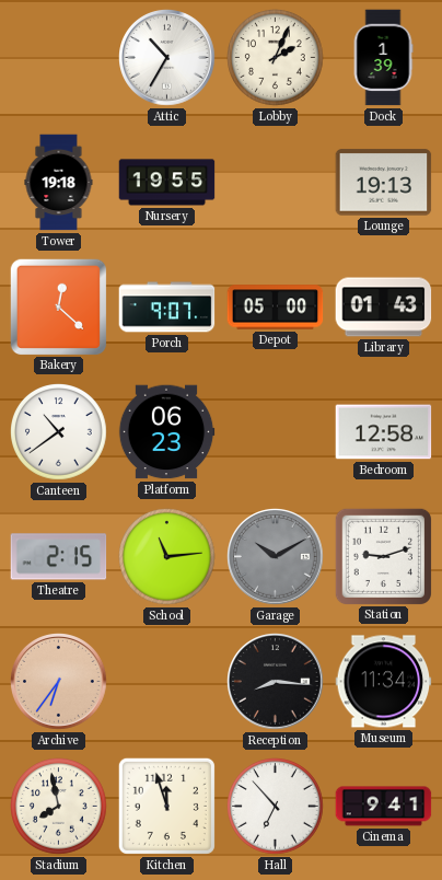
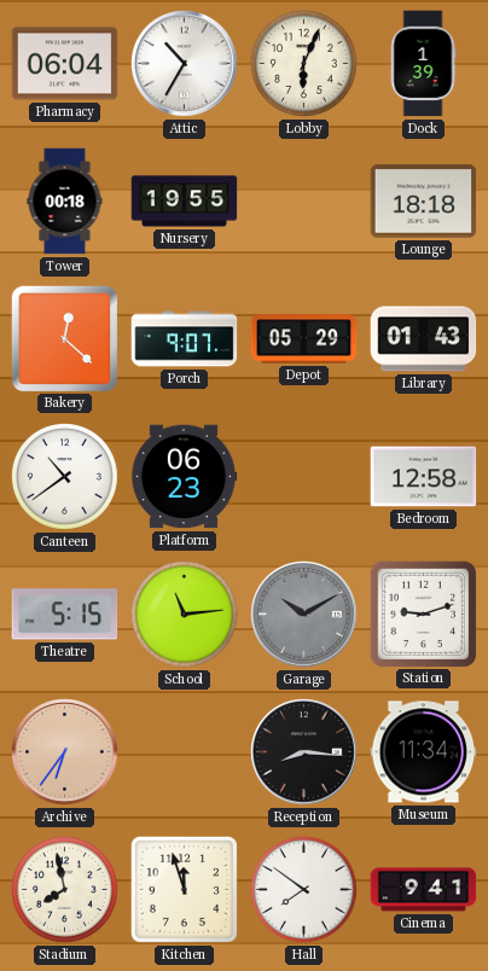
Pharmacy: none -> 06:04 (65, 64)
Lobby: 2:04 -> 6:04 (304, 64)
Tower: 19:18 -> 00:18 (65, 202)
Lounge: 19:13 -> 18:18 (424, 202)
Depot: 05:00 -> 05:29 (304, 339)
Theatre: 2:15 -> 5:15 (65, 615)
Hall: 6:53 -> 7:51 (304, 890)
